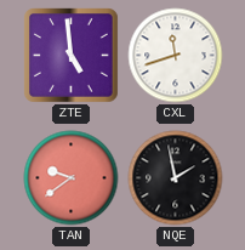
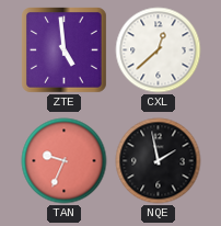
CXL: 11:42 -> 12:38 (159, 50)
TAN: 9:39 -> 9:34 (65, 161)
